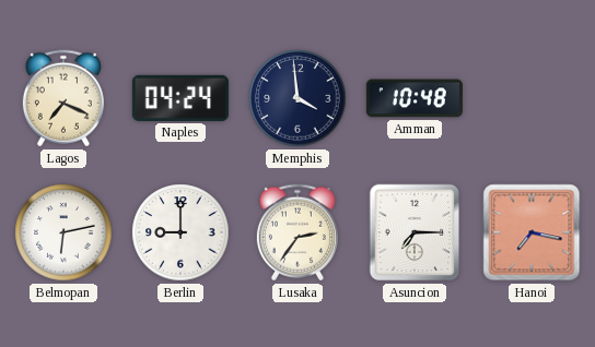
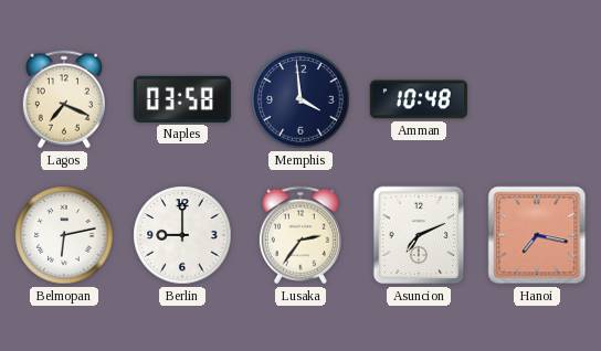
Naples: 04:24 -> 03:58 (182, 99)
Asuncion: 7:15 -> 7:11 (419, 235)
